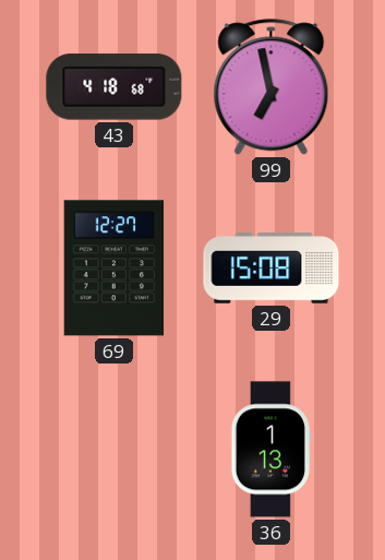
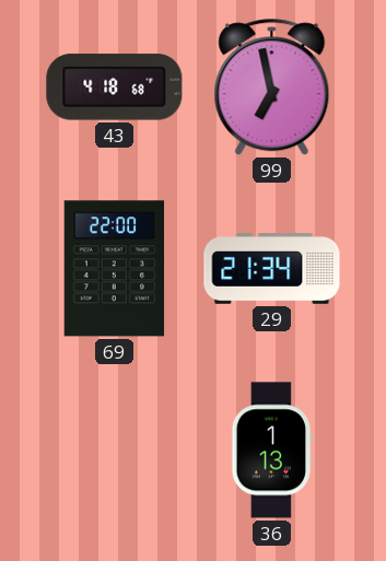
69: 12:27 -> 22:00 (115, 269)
29: 15:08 -> 21:34 (272, 269)
